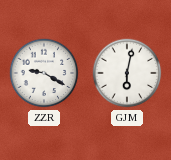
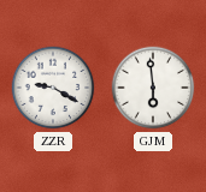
GJM: 6:02 -> 5:59 (153, 88)
